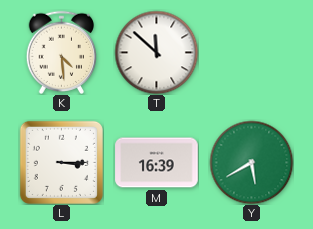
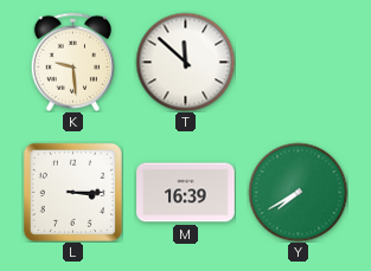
K: 4:29 -> 9:29 (72, 62)
Y: 5:40 -> 7:40 (298, 192)
